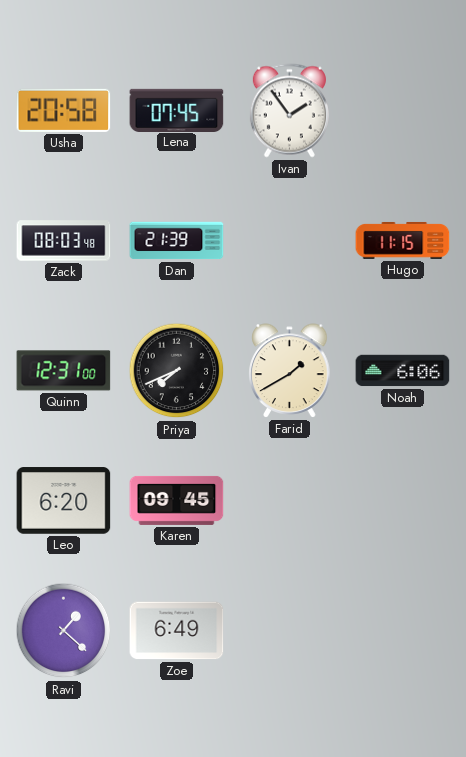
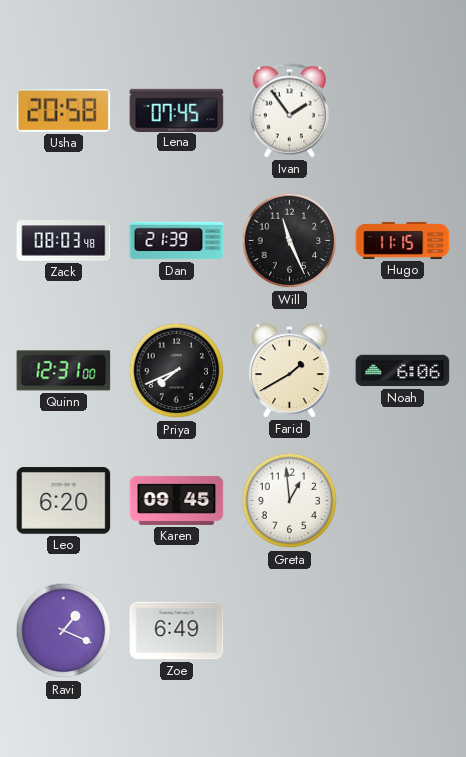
Will: none -> 11:26 (290, 241)
Greta: none -> 12:59 (290, 501)
Ravi: 1:22 -> 1:19 (64, 631)
